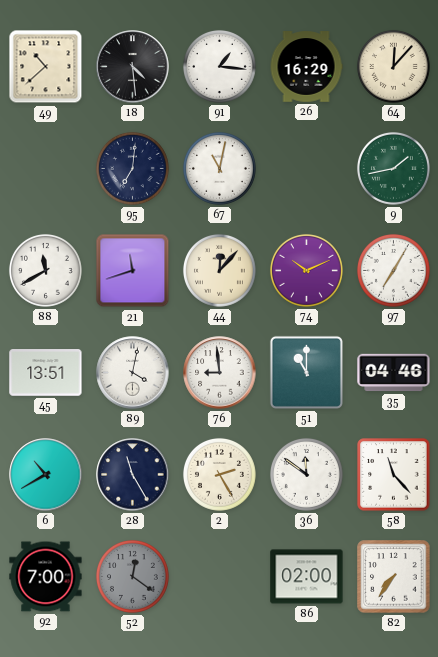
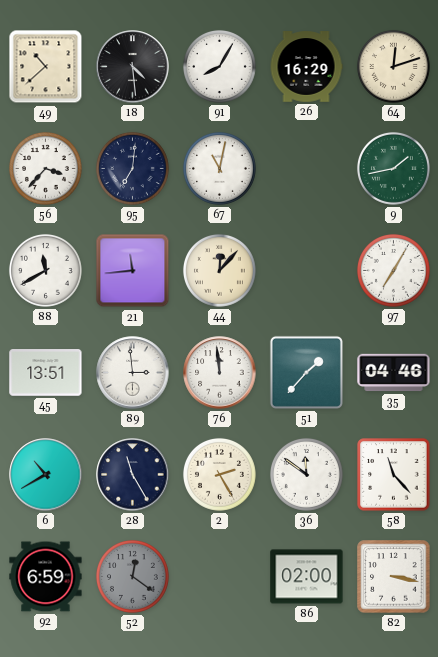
91: 1:16 -> 8:05 (219, 66)
64: 12:07 -> 12:12 (393, 66)
56: none -> 3:37 (45, 168)
21: 11:42 -> 11:44 (133, 271)
74: 10:11 -> none (306, 270)
89: 4:02 -> 2:59 (133, 373)
76: 8:59 -> 11:59 (220, 373)
51: 11:00 -> 1:37 (306, 372)
92: 7:00 -> 6:59 (46, 577)
82: 7:36 -> 3:17 (394, 577)
